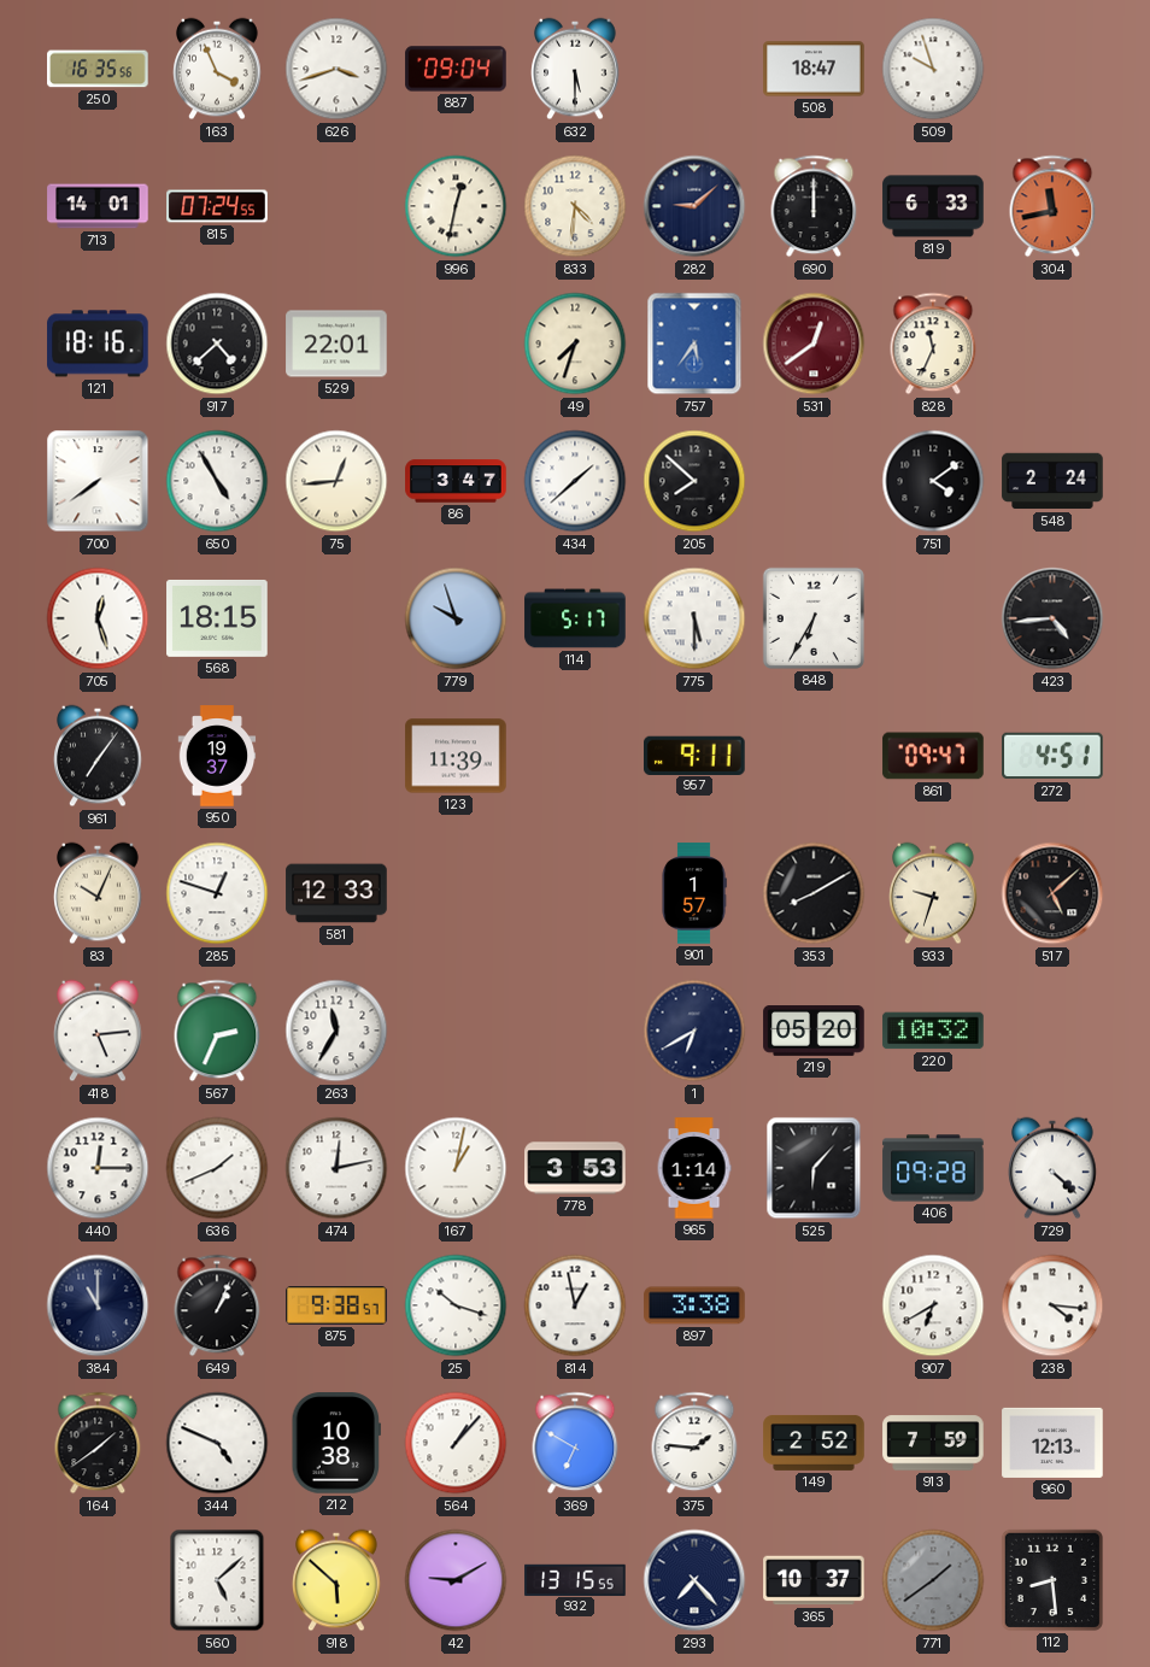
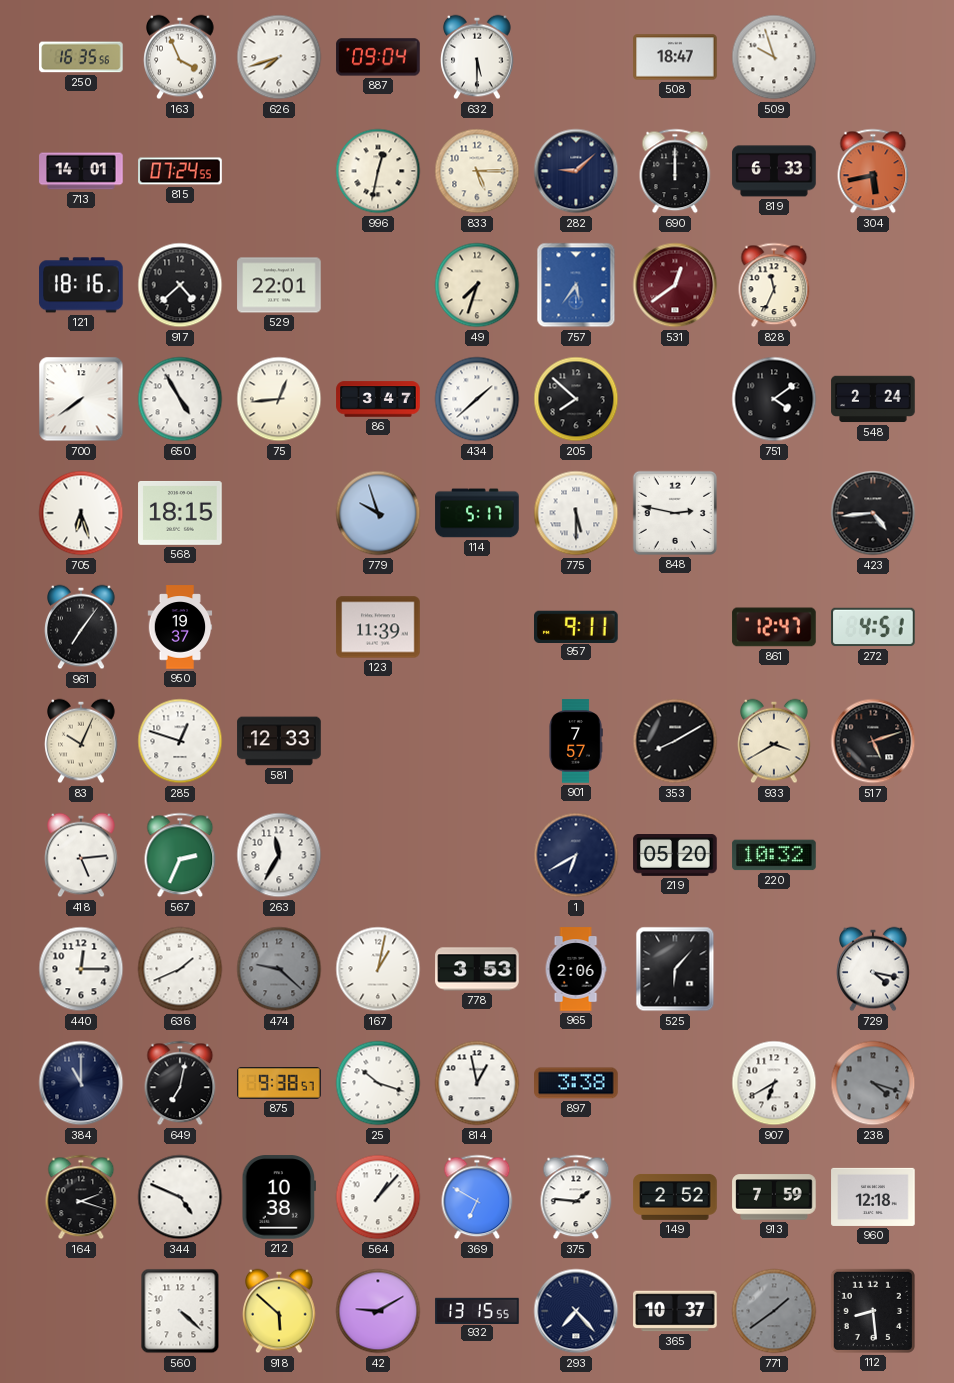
626: 3:42 -> 7:42 (279, 57)
833: 4:31 -> 5:15 (477, 171)
304: 11:43 -> 5:43 (873, 171)
705: 12:27 -> 6:27 (81, 513)
848: 6:35 -> 2:47 (675, 513)
861: 09:47 -> 12:47 (774, 627)
901: 1:57 -> 7:57 (576, 741)
933: 9:33 -> 3:40 (774, 741)
517: 5:08 -> 5:12 (873, 741)
474: 12:13 -> 9:22 (279, 969)
474 dial: white -> grey (279, 969)
965: 1:14 -> 2:06 (576, 969)
406: 09:28 -> none (933, 1168)
729: 4:22 -> 4:17 (873, 969)
649: 1:04 -> 7:02 (180, 1083)
238: 4:16 -> 4:18 (873, 1083)
238 dial: white -> grey (873, 1083)
164: 1:39 -> 2:18 (81, 1197)
960: 12:13 -> 12:18 (873, 1197)
560: 5:08 -> 4:22 (180, 1311)
